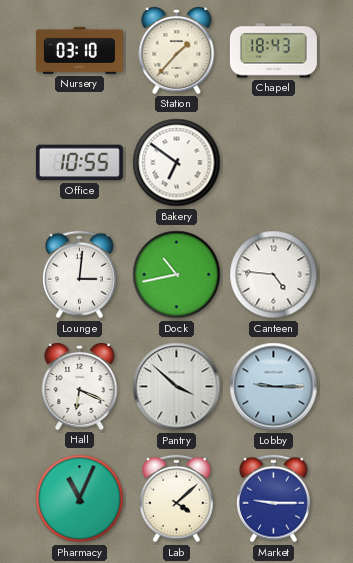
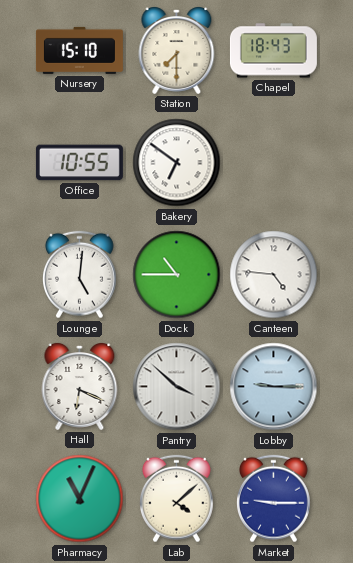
Nursery: 03:10 -> 15:10 (79, 50)
Station: 1:37 -> 7:30 (177, 51)
Lounge: 3:01 -> 5:01 (80, 275)
Dock: 10:43 -> 10:45 (177, 275)
